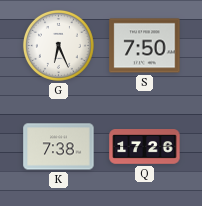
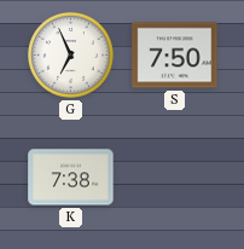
G: 6:26 -> 6:56 (70, 54)
Q: 17:26 -> none (145, 147)
